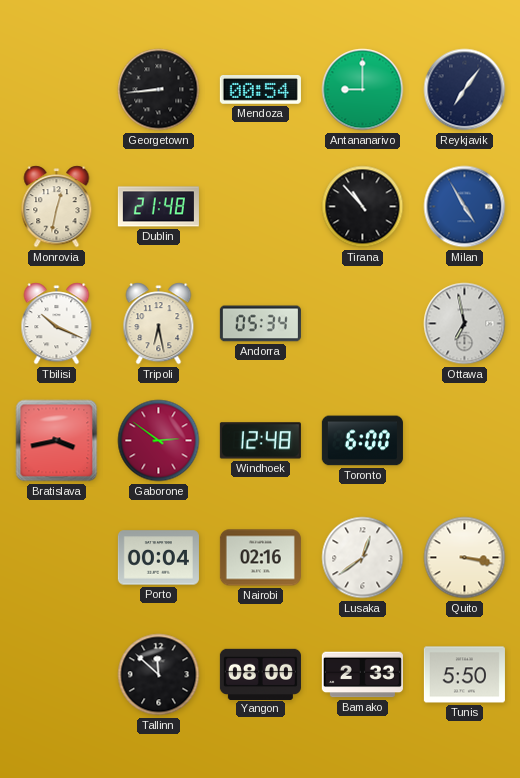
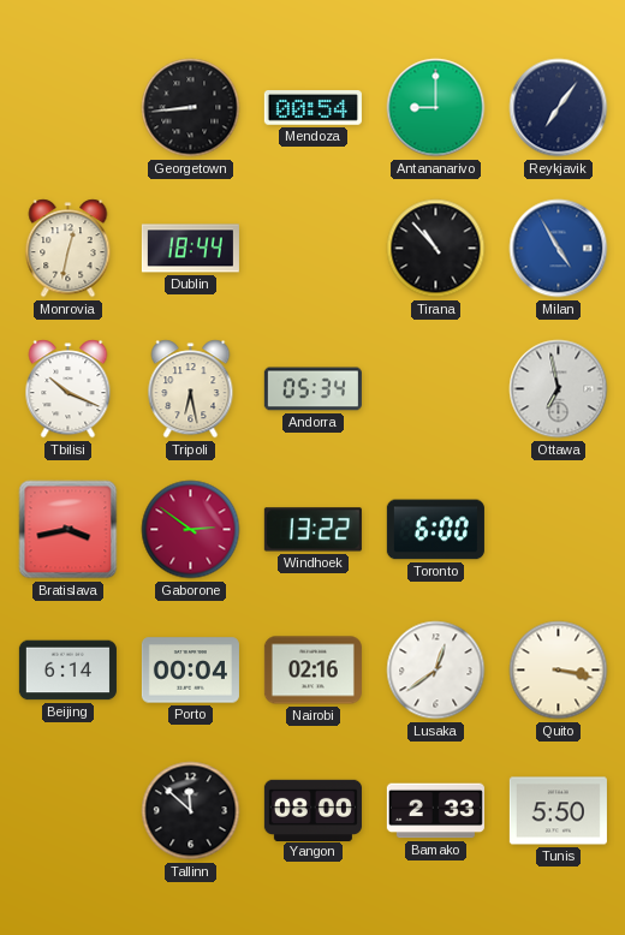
Dublin: 21:48 -> 18:44 (190, 249)
Windhoek: 12:48 -> 13:22 (312, 530)
Beijing: none -> 6:14 (67, 671)
